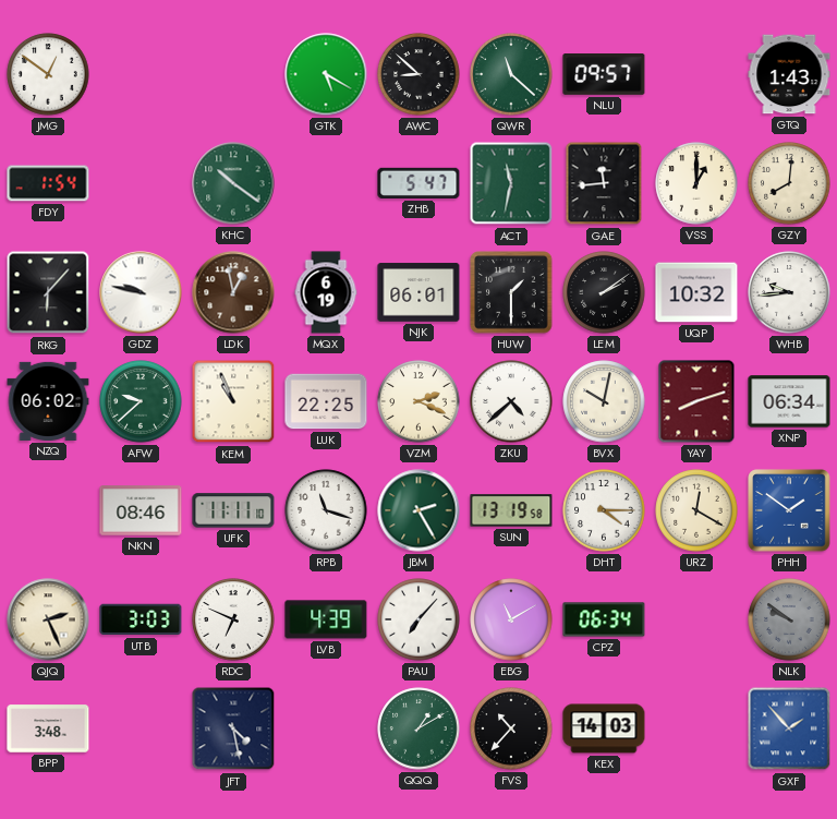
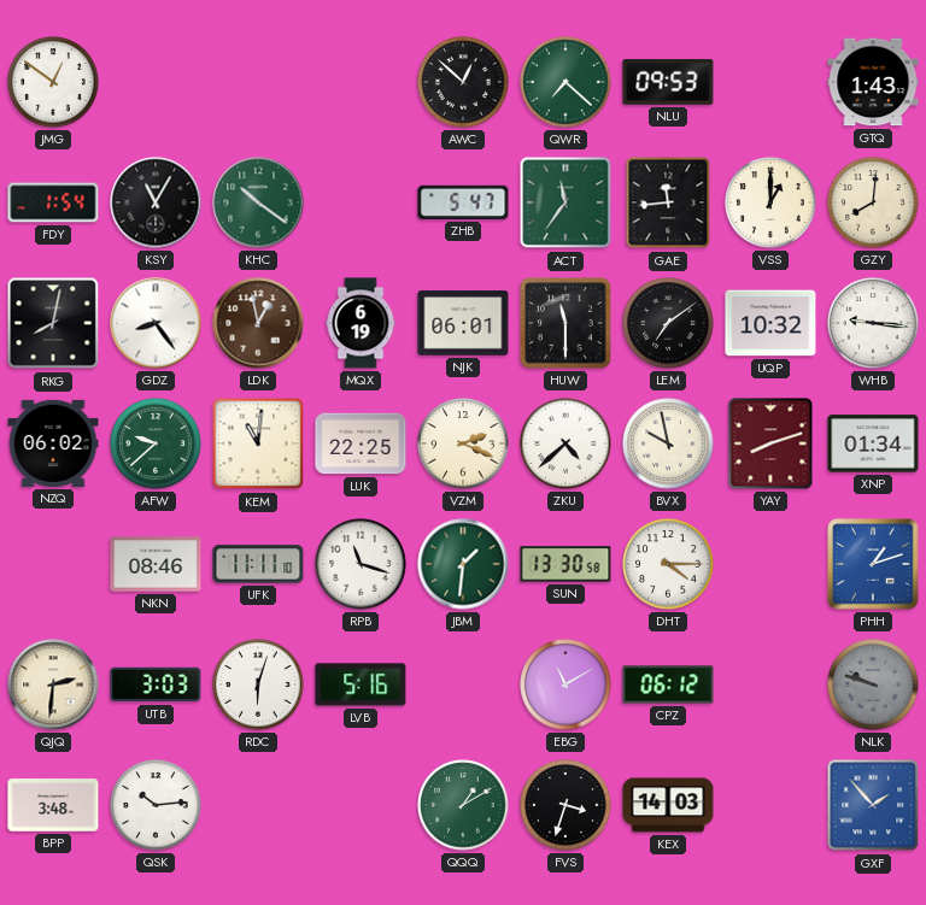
GTK: 5:20 -> none (326, 74)
AWC: 8:52 -> 12:52 (463, 82)
QWR: 11:22 -> 7:22 (565, 82)
NLU: 09:57 -> 09:53 (668, 83)
KSY: none -> 11:05 (156, 202)
ACT: 11:32 -> 11:36 (565, 202)
RKG: 6:07 -> 8:02 (53, 323)
GDZ: 9:47 -> 8:24 (156, 323)
HUW: 1:30 -> 11:30 (565, 323)
LEM: 2:09 -> 7:09 (668, 323)
WHB: 9:44 -> 9:16 (873, 323)
KEM: 10:56 -> 11:01 (258, 443)
BVX: 10:02 -> 9:58 (668, 443)
XNP: 06:34 -> 01:34 (873, 443)
JBM: 2:25 -> 1:31 (463, 564)
SUN: 13:19 -> 13:30 (565, 564)
URZ: 12:20 -> none (696, 510)
PHH: 1:51 -> 1:12 (873, 564)
QJQ: 2:26 -> 2:31 (53, 684)
RDC: 6:49 -> 6:03 (258, 684)
LVB: 4:39 -> 5:16 (361, 684)
PAU: 7:07 -> none (418, 619)
CPZ: 06:34 -> 06:12 (668, 684)
NLK: 9:51 -> 9:48 (873, 684)
QSK: none -> 10:14 (156, 805)
JFT: 4:28 -> none (233, 728)
FVS: 10:37 -> 3:33 (565, 805)
